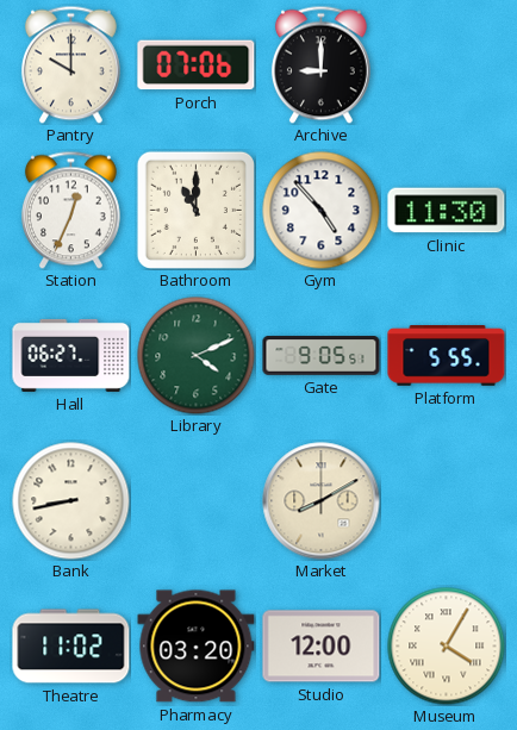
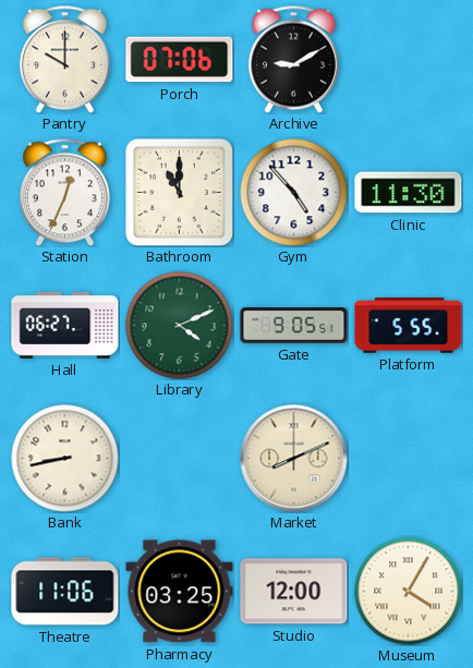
Archive: 9:00 -> 9:10 (293, 59)
Market: 8:10 -> 8:11 (294, 459)
Theatre: 11:02 -> 11:06 (65, 592)
Pharmacy: 03:20 -> 03:25 (180, 592)
